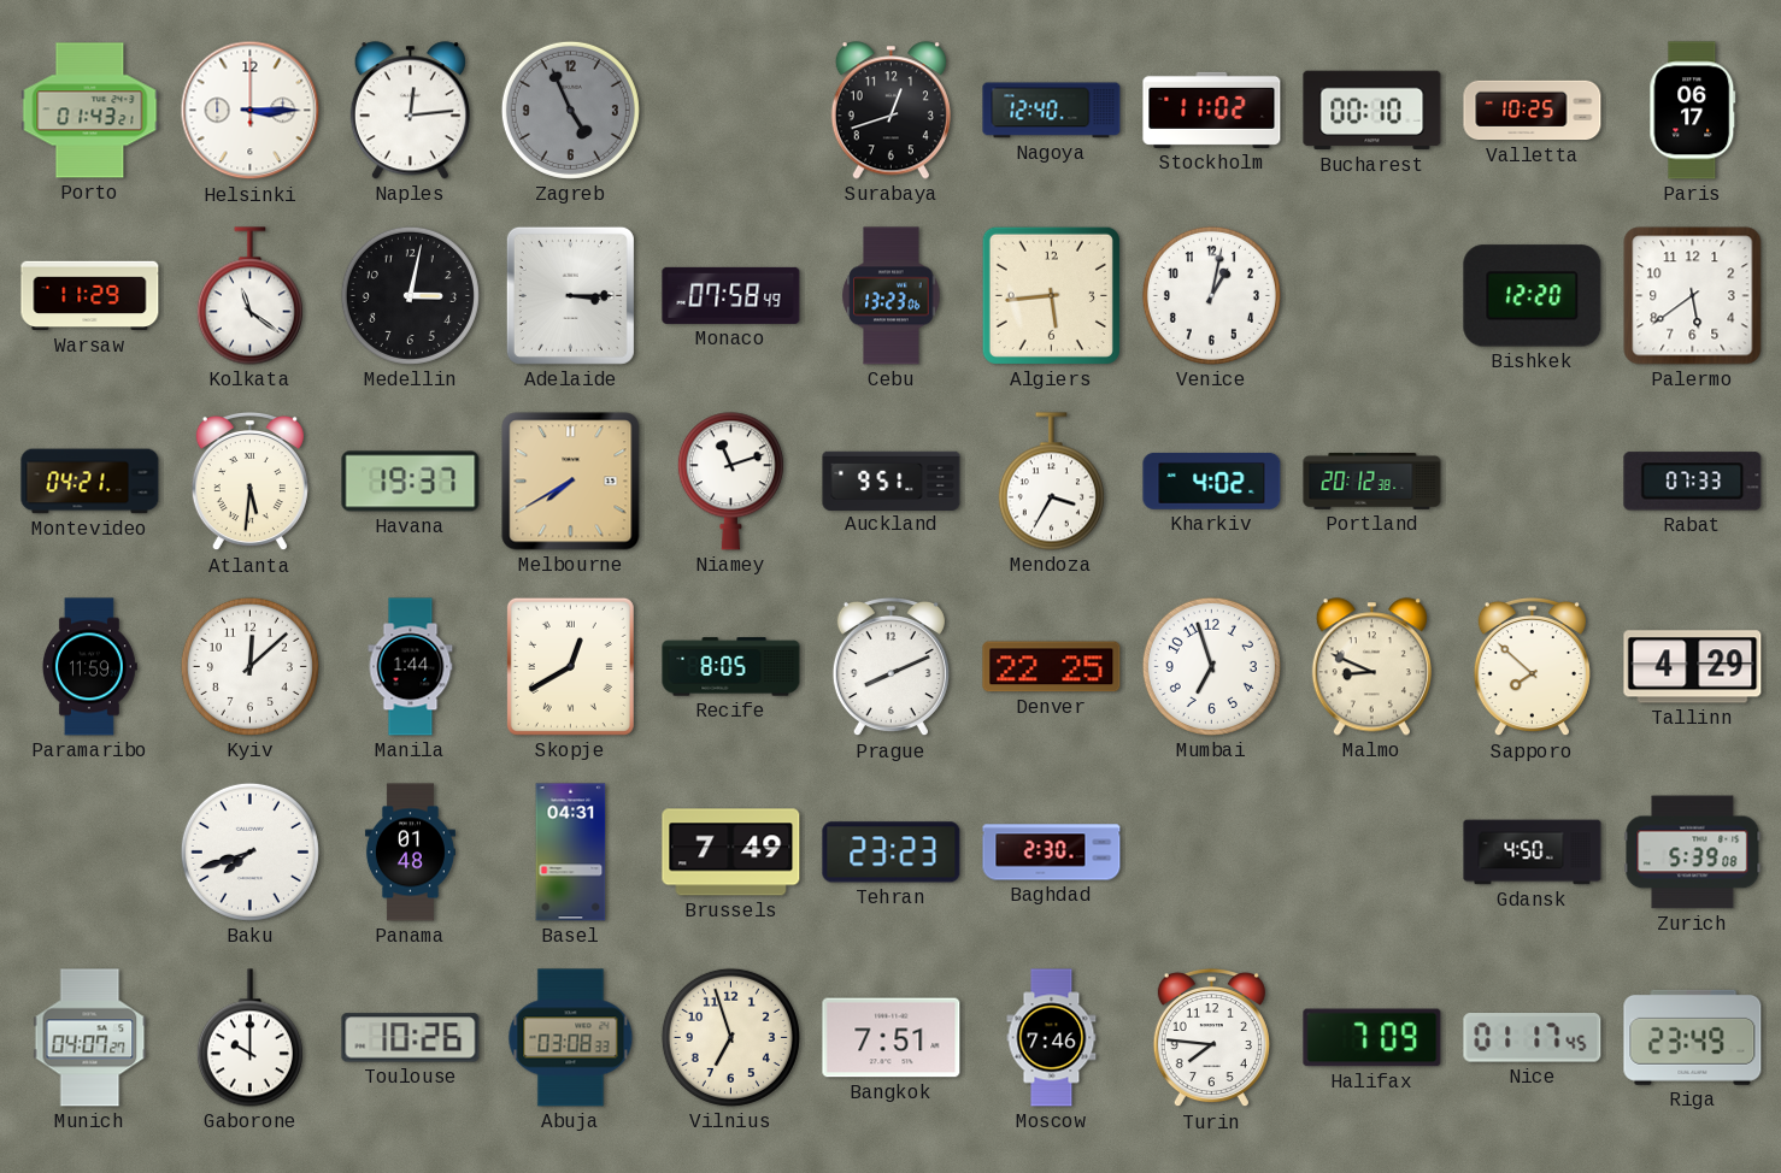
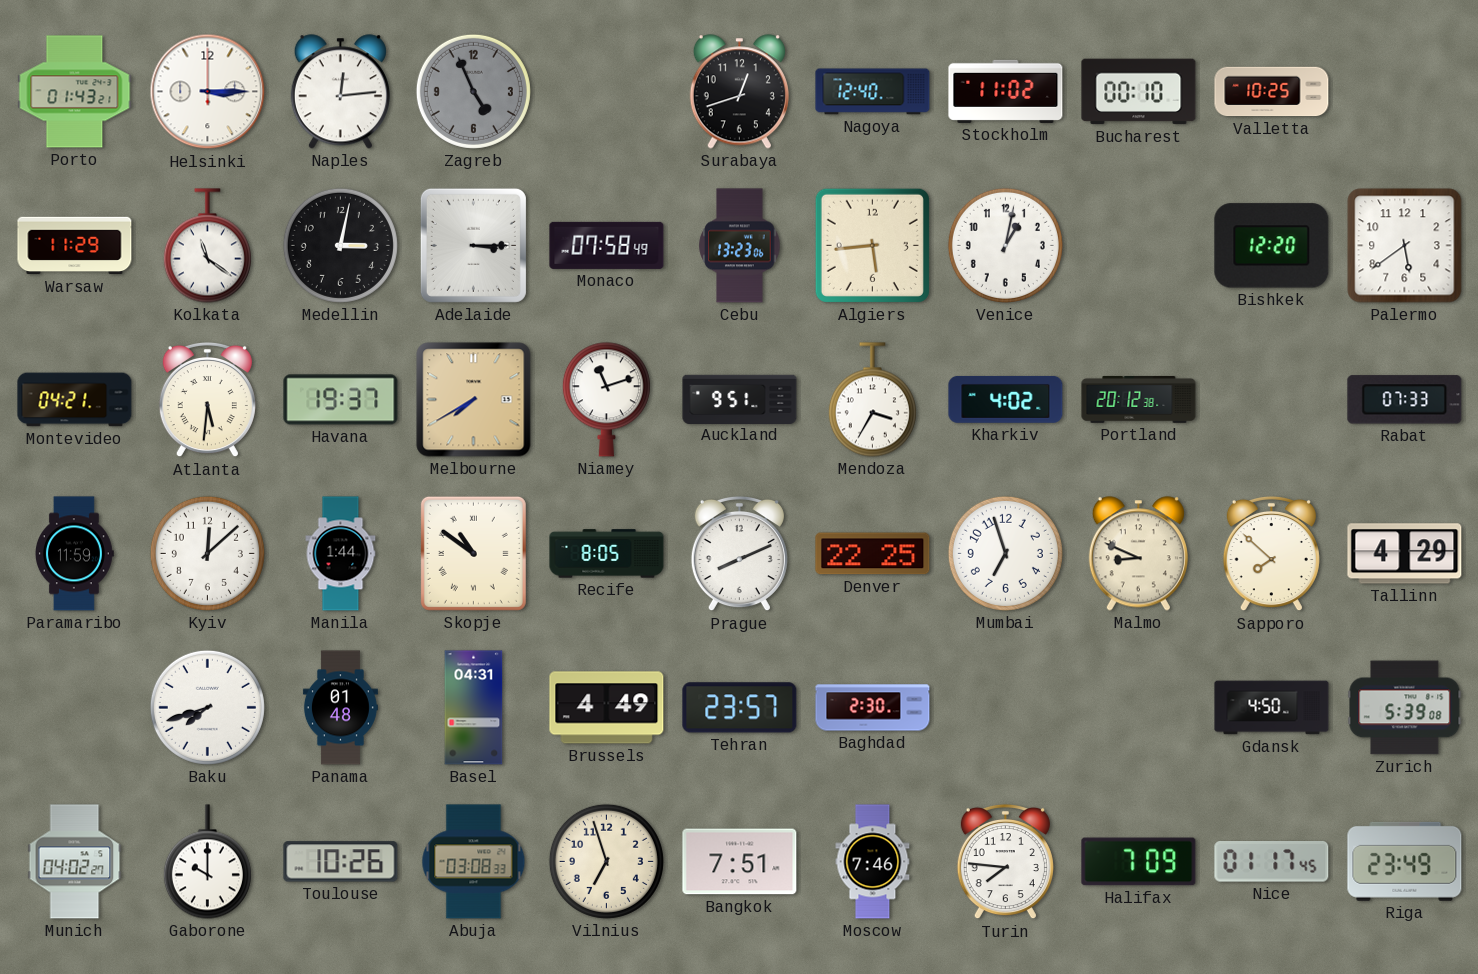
Paris: 06:17 -> none (1693, 111)
Skopje: 12:40 -> 10:51 (473, 553)
Brussels: 7:49 -> 4:49 (607, 708)
Tehran: 23:23 -> 23:57 (740, 708)
Munich: 04:07 -> 04:02 (75, 862)
